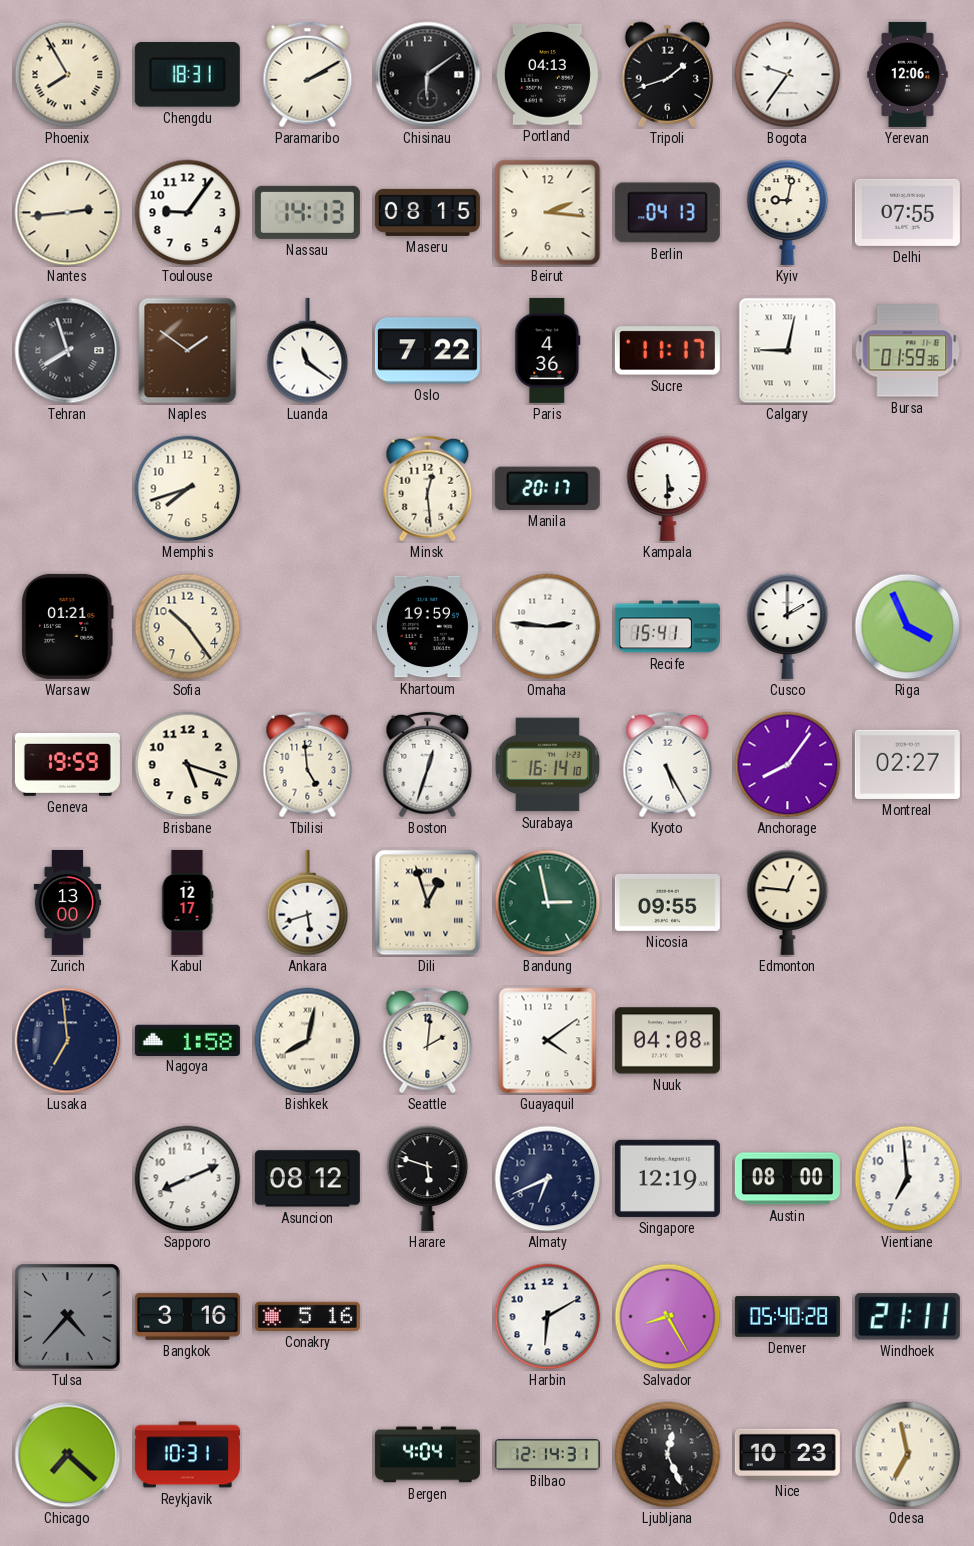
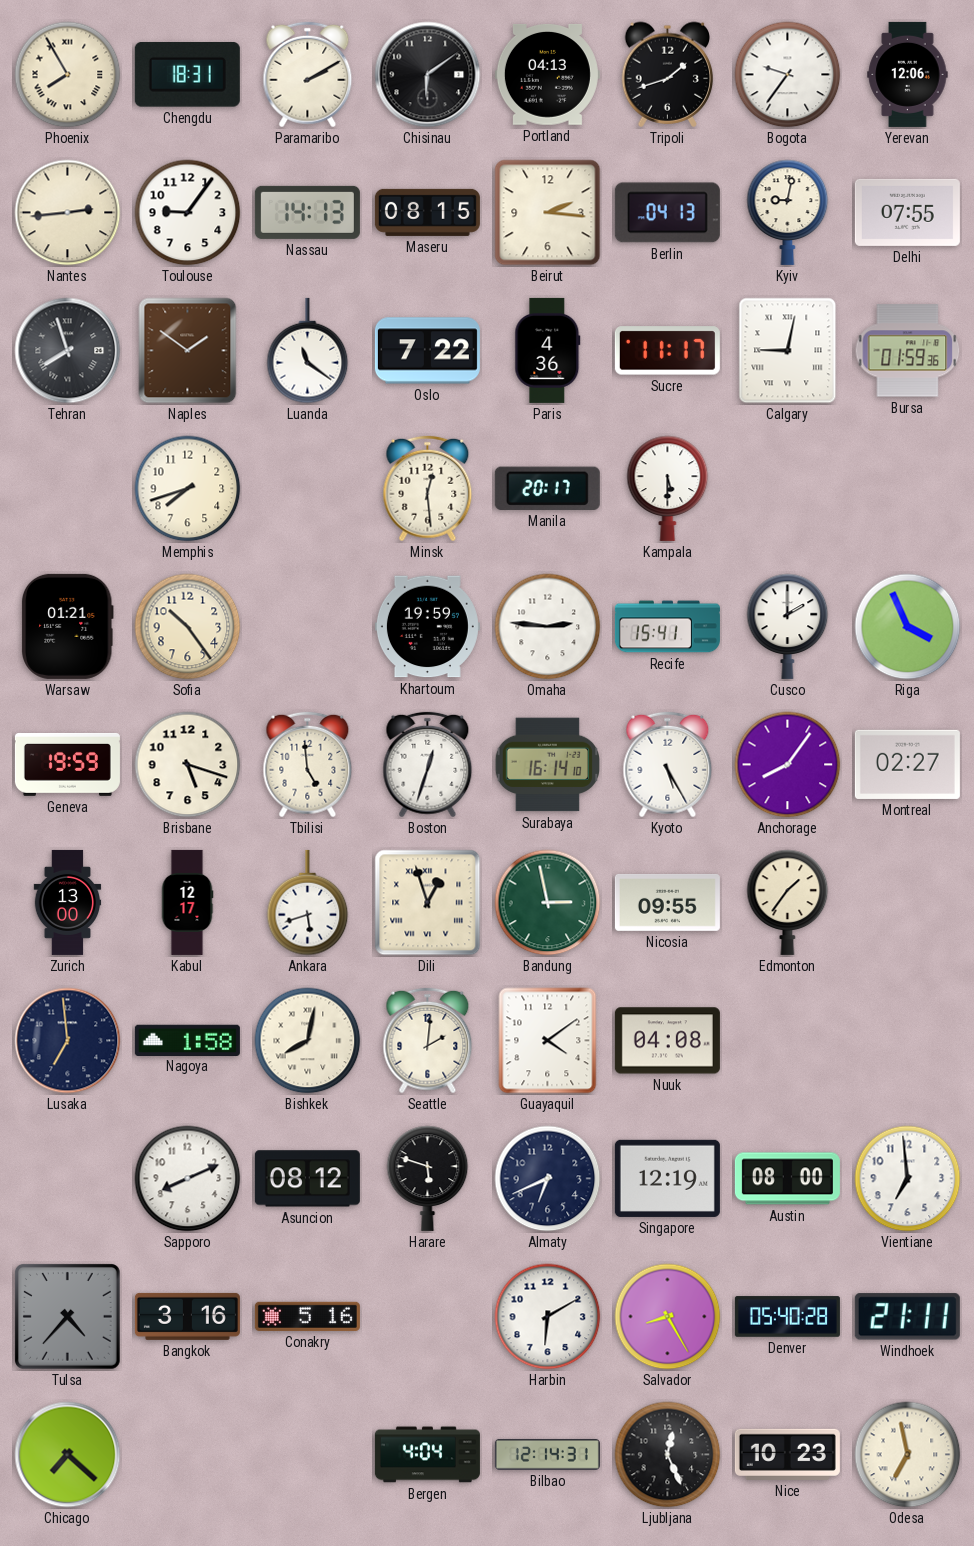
Edmonton: 12:46 -> 1:36 (788, 902)
Reykjavik: 10:31 -> none (187, 1455)
